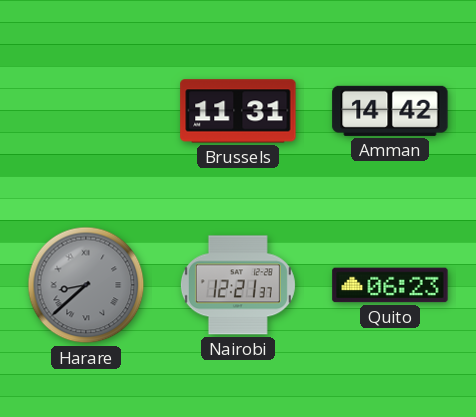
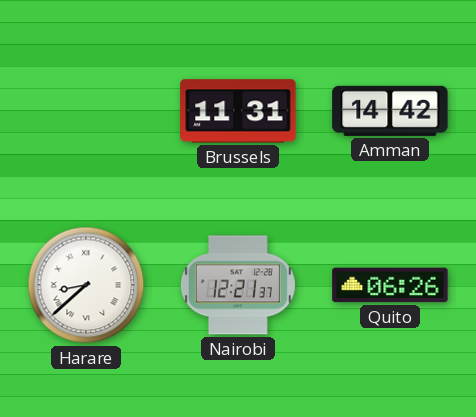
Harare dial: grey -> white (86, 285)
Quito: 06:23 -> 06:26 (390, 285)
